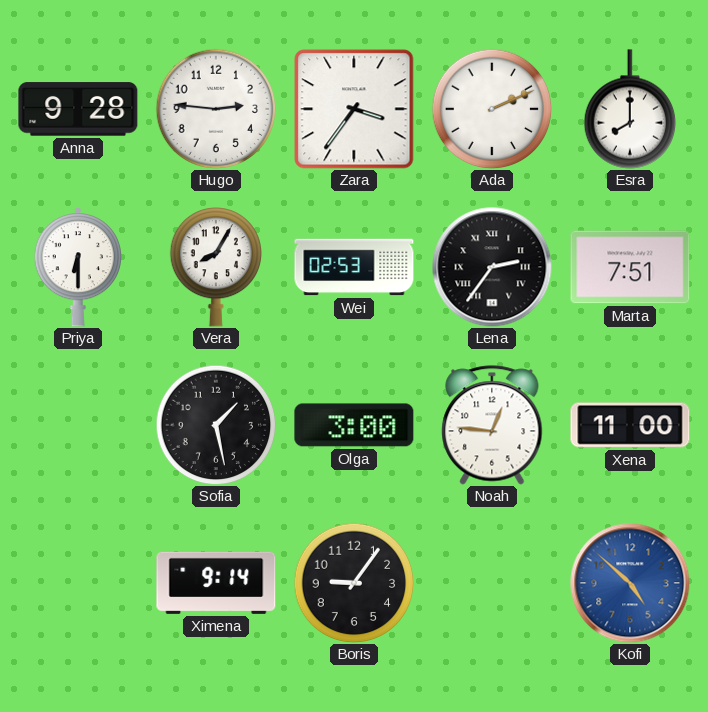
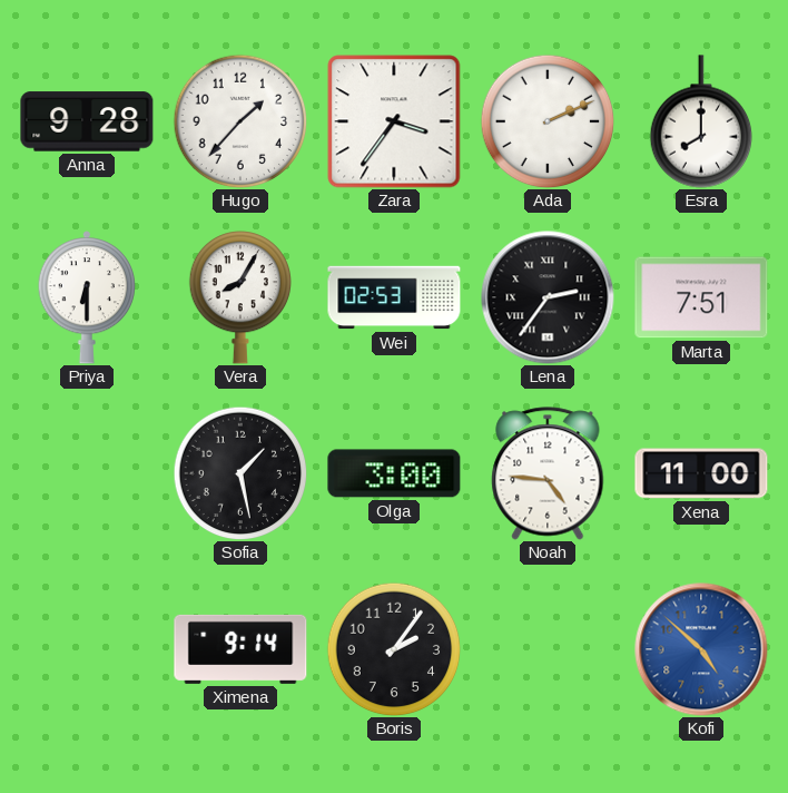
Hugo: 2:46 -> 1:37 (240, 121)
Noah: 12:46 -> 4:46 (548, 473)
Boris: 9:06 -> 2:06 (394, 649)
